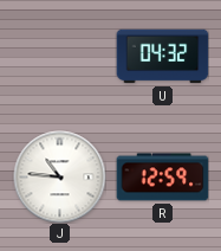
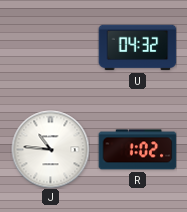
R: 12:59 -> 1:02 (137, 150)
